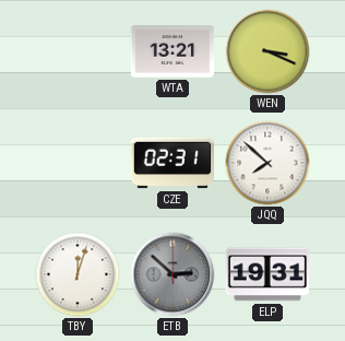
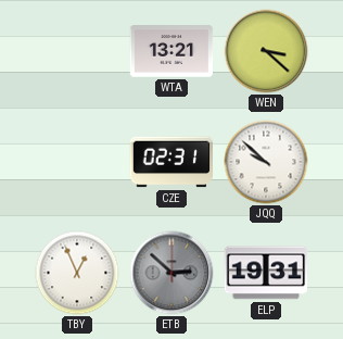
WEN: 3:19 -> 3:22 (266, 51)
JQQ: 7:52 -> 9:52 (266, 162)
TBY: 12:03 -> 12:56 (77, 273)
